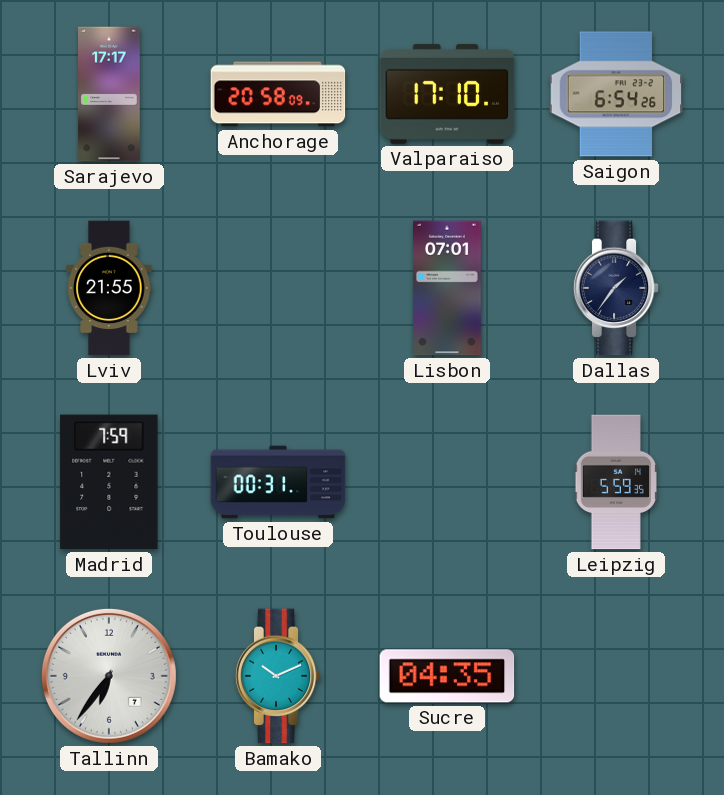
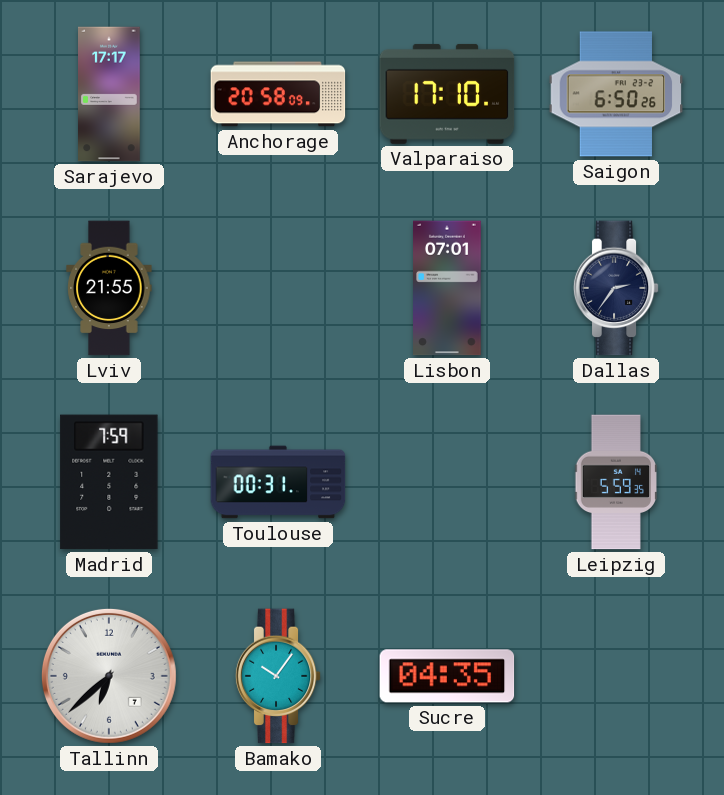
Saigon: 6:54 -> 6:50 (616, 94)
Dallas: 1:36 -> 2:36 (616, 288)
Tallinn: 6:36 -> 6:38 (109, 676)
Bamako: 10:11 -> 10:06 (278, 676)
